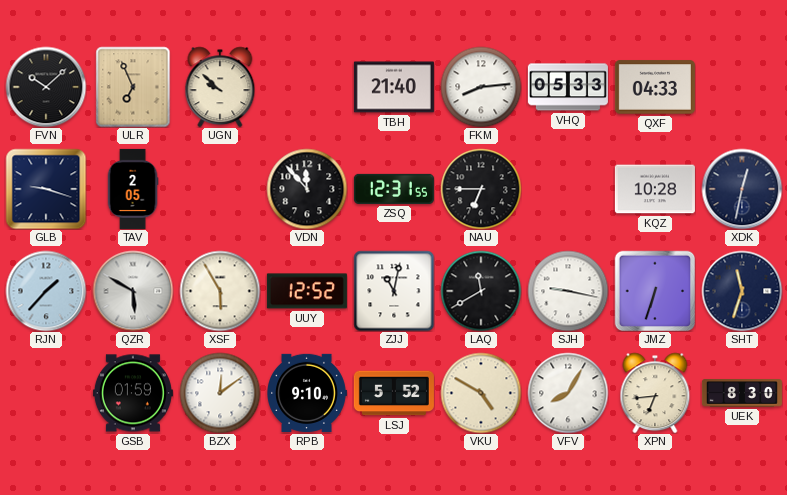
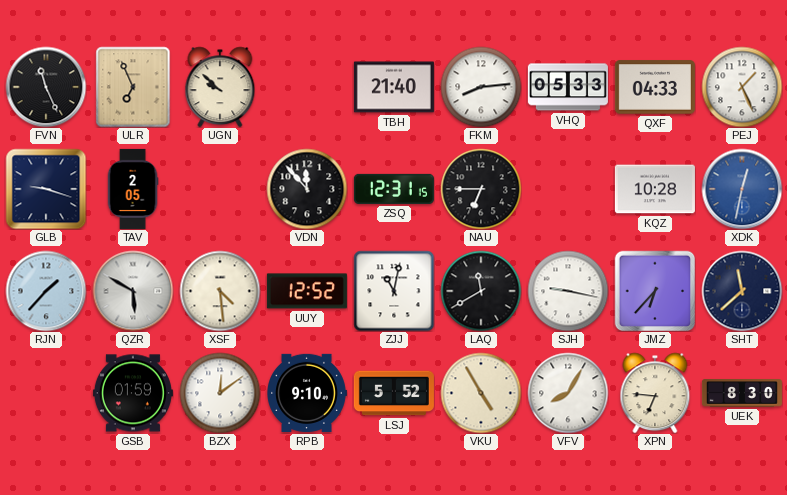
FVN: 10:08 -> 11:26 (46, 87)
PEJ: none -> 1:26 (742, 87)
ZSQ: 12:31:55 -> 12:31:15 (394, 189)
XDK dial: navy -> blue (742, 189)
XSF: 5:55 -> 4:29 (220, 291)
JMZ: 6:33 -> 6:37 (655, 291)
SHT: 11:33 -> 11:38 (742, 291)
VKU: 4:50 -> 4:55 (481, 393)
XPN: 6:44 -> 6:46 (655, 393)
